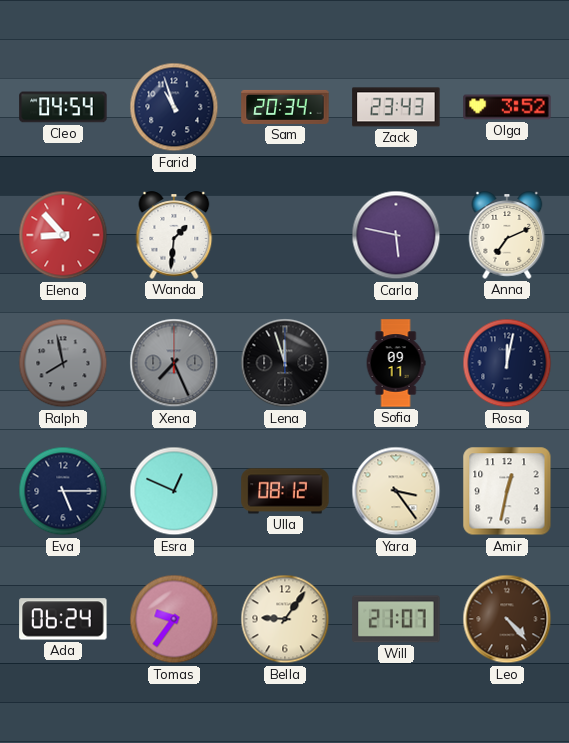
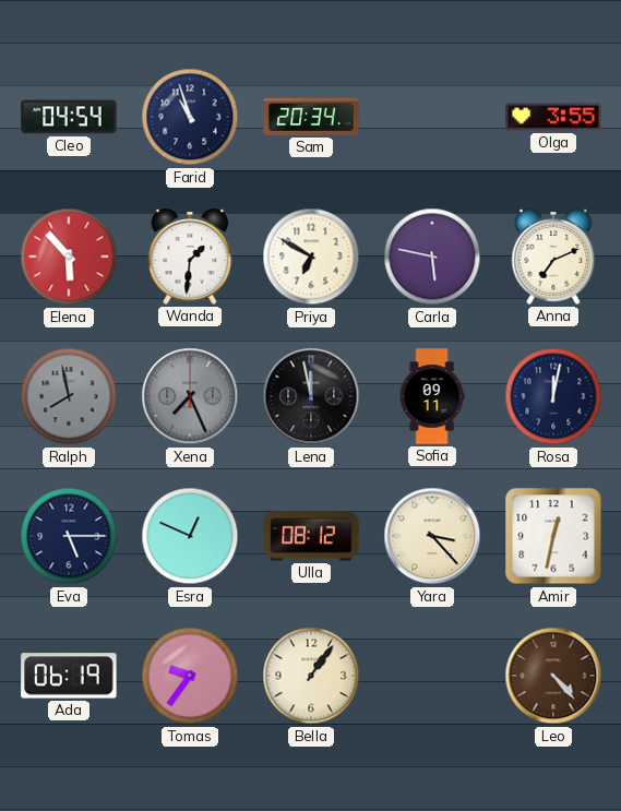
Zack: 23:43 -> none (396, 107)
Olga: 3:52 -> 3:55 (553, 117)
Elena: 8:53 -> 5:53 (69, 257)
Priya: none -> 6:50 (311, 257)
Lena: 11:57 -> 11:58 (311, 396)
Yara: 3:24 -> 3:23 (432, 536)
Ada: 06:24 -> 06:19 (69, 676)
Bella: 9:06 -> 1:06 (311, 676)
Will: 21:07 -> none (396, 619)
